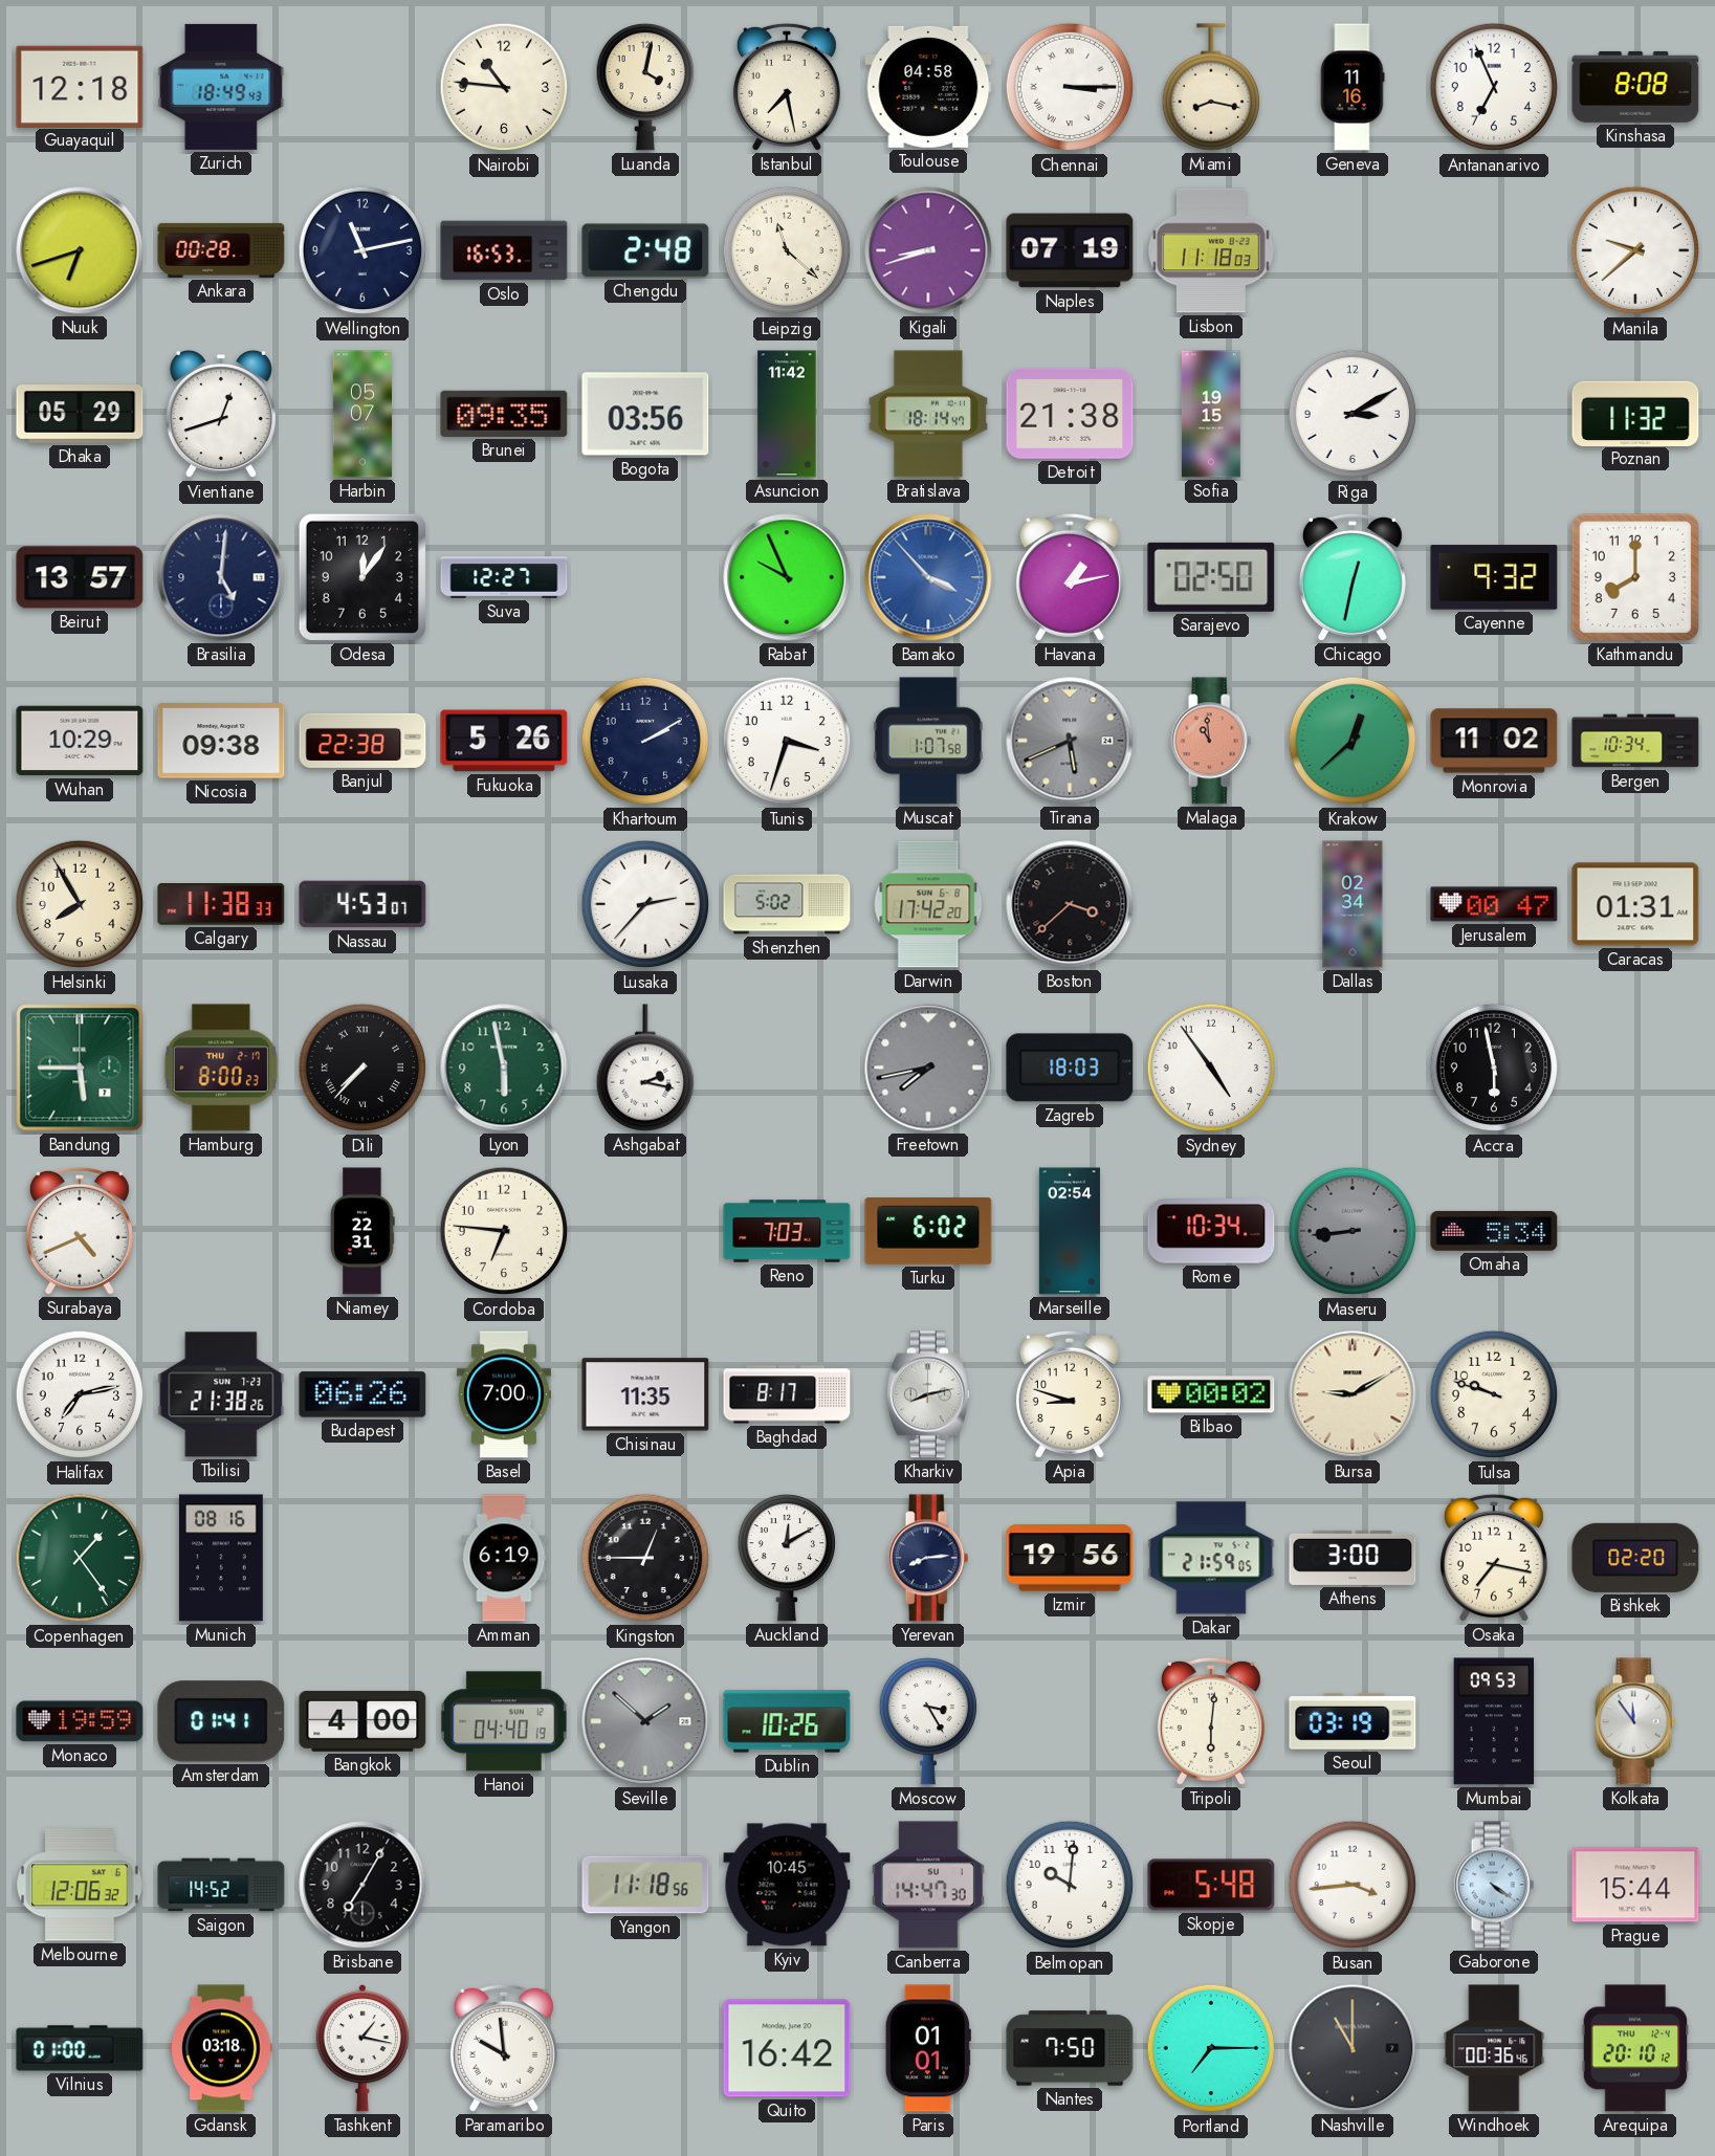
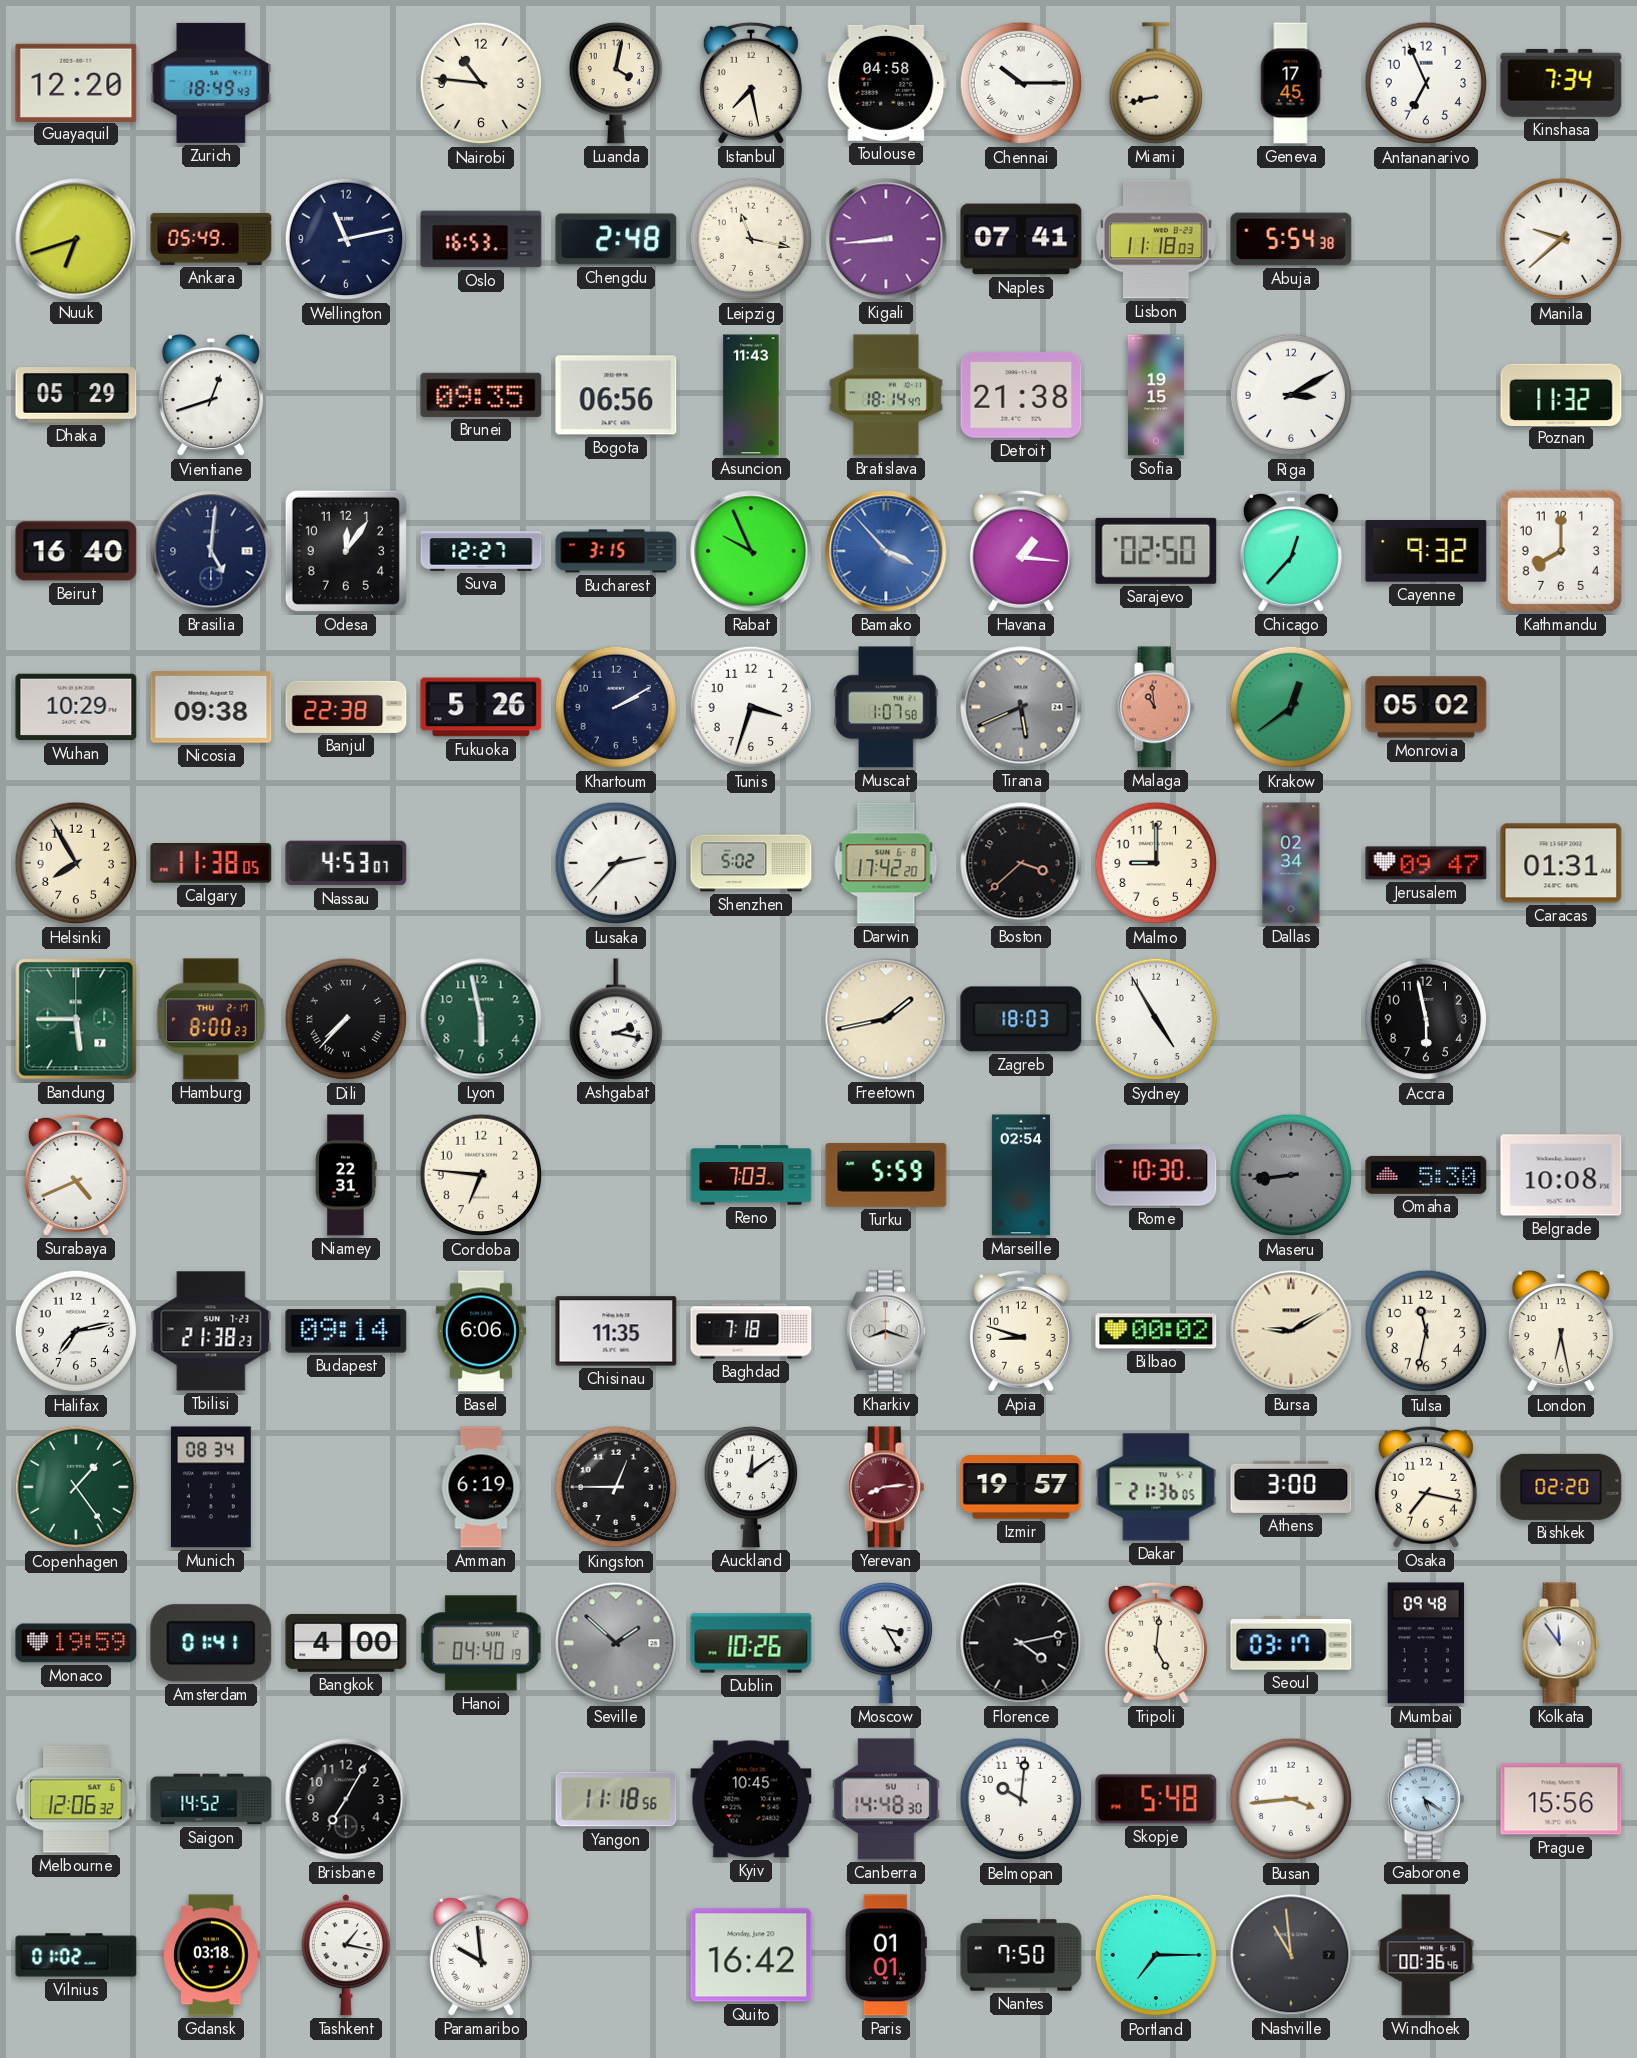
Guayaquil: 12:18 -> 12:20 (76, 82)
Chennai: 3:15 -> 10:15 (1021, 83)
Miami: 8:17 -> 8:43 (1155, 83)
Geneva: 11:16 -> 17:45 (1291, 83)
Kinshasa: 8:08 -> 7:34 (1561, 83)
Ankara: 00:28 -> 05:49 (211, 239)
Leipzig: 11:22 -> 11:17 (751, 239)
Kigali: 8:42 -> 8:44 (886, 239)
Naples: 07:19 -> 07:41 (1021, 239)
Abuja: none -> 5:54 (1291, 239)
Harbin: 05:07 -> none (362, 414)
Bogota: 03:56 -> 06:56 (616, 395)
Asuncion: 11:42 -> 11:43 (751, 395)
Beirut: 13:57 -> 16:40 (76, 551)
Bucharest: none -> 3:15 (616, 551)
Havana: 1:13 -> 1:16 (1021, 551)
Chicago: 12:32 -> 12:37 (1291, 551)
Krakow: 12:38 -> 12:39 (1291, 707)
Monrovia: 11:02 -> 05:02 (1426, 707)
Bergen: 10:34 -> none (1635, 741)
Calgary: 11:38:33 -> 11:38:05 (211, 863)
Malmo: none -> 9:00 (1156, 863)
Jerusalem: 00:47 -> 09:47 (1426, 863)
Freetown: 7:43 -> 1:43 (886, 1019)
Freetown dial: grey -> cream (886, 1019)
Sydney: 4:54 -> 4:55 (1156, 1019)
Turku: 6:02 -> 5:59 (886, 1175)
Rome: 10:34 -> 10:30 (1156, 1175)
Omaha: 5:34 -> 5:30 (1426, 1175)
Belgrade: none -> 10:08 (1561, 1175)
Tbilisi: 21:38:26 -> 21:38:23 (211, 1331)
Budapest: 06:26 -> 09:14 (346, 1331)
Basel: 7:00 -> 6:06 (481, 1331)
Baghdad: 8:17 -> 7:18 (751, 1331)
Kharkiv: 8:13 -> 8:18 (886, 1331)
Tulsa: 9:48 -> 11:32 (1426, 1331)
London: none -> 6:28 (1561, 1331)
Munich: 08:16 -> 08:34 (211, 1487)
Auckland: 12:10 -> 12:09 (750, 1487)
Yerevan dial: navy -> burgundy (886, 1487)
Izmir: 19:56 -> 19:57 (1021, 1487)
Dakar: 21:59 -> 21:36 (1156, 1487)
Florence: none -> 4:13 (1021, 1643)
Tripoli: 6:01 -> 5:01 (1156, 1643)
Seoul: 03:19 -> 03:17 (1291, 1643)
Mumbai: 09:53 -> 09:48 (1426, 1643)
Canberra: 14:47 -> 14:48 (886, 1799)
Gaborone: 4:21 -> 5:21 (1426, 1799)
Prague: 15:44 -> 15:56 (1561, 1799)
Vilnius: 01:00 -> 01:02 (76, 1955)
Nashville: 11:00 -> 10:59 (1291, 1955)
Arequipa: 20:10 -> none (1635, 2048)
